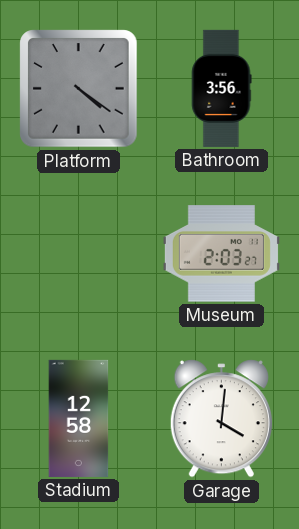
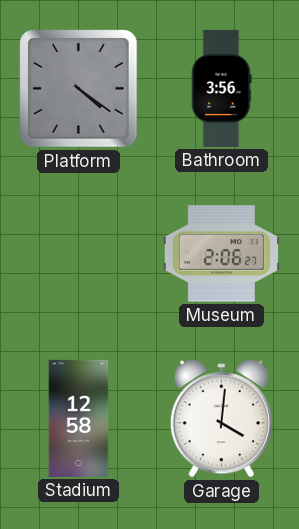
Museum: 2:03 -> 2:06 (221, 254)
